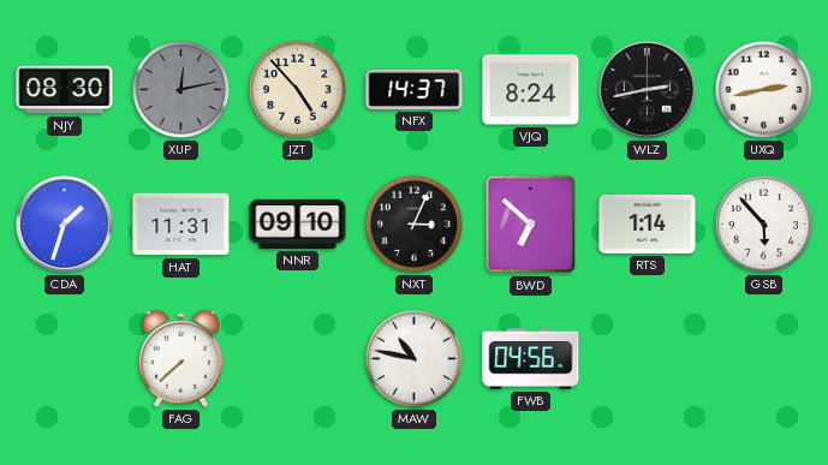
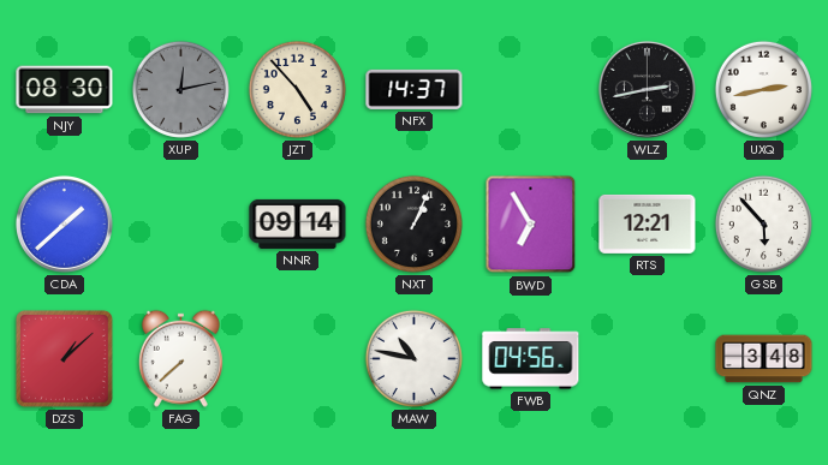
VJQ: 8:24 -> none (531, 90)
CDA: 1:33 -> 1:38 (64, 223)
HAT: 11:31 -> none (181, 225)
NNR: 09:10 -> 09:14 (298, 223)
NXT: 3:04 -> 1:04 (413, 223)
BWD: 6:52 -> 6:55 (531, 225)
RTS: 1:14 -> 12:21 (648, 223)
DZS: none -> 1:08 (64, 358)
QNZ: none -> 3:48 (764, 359)
